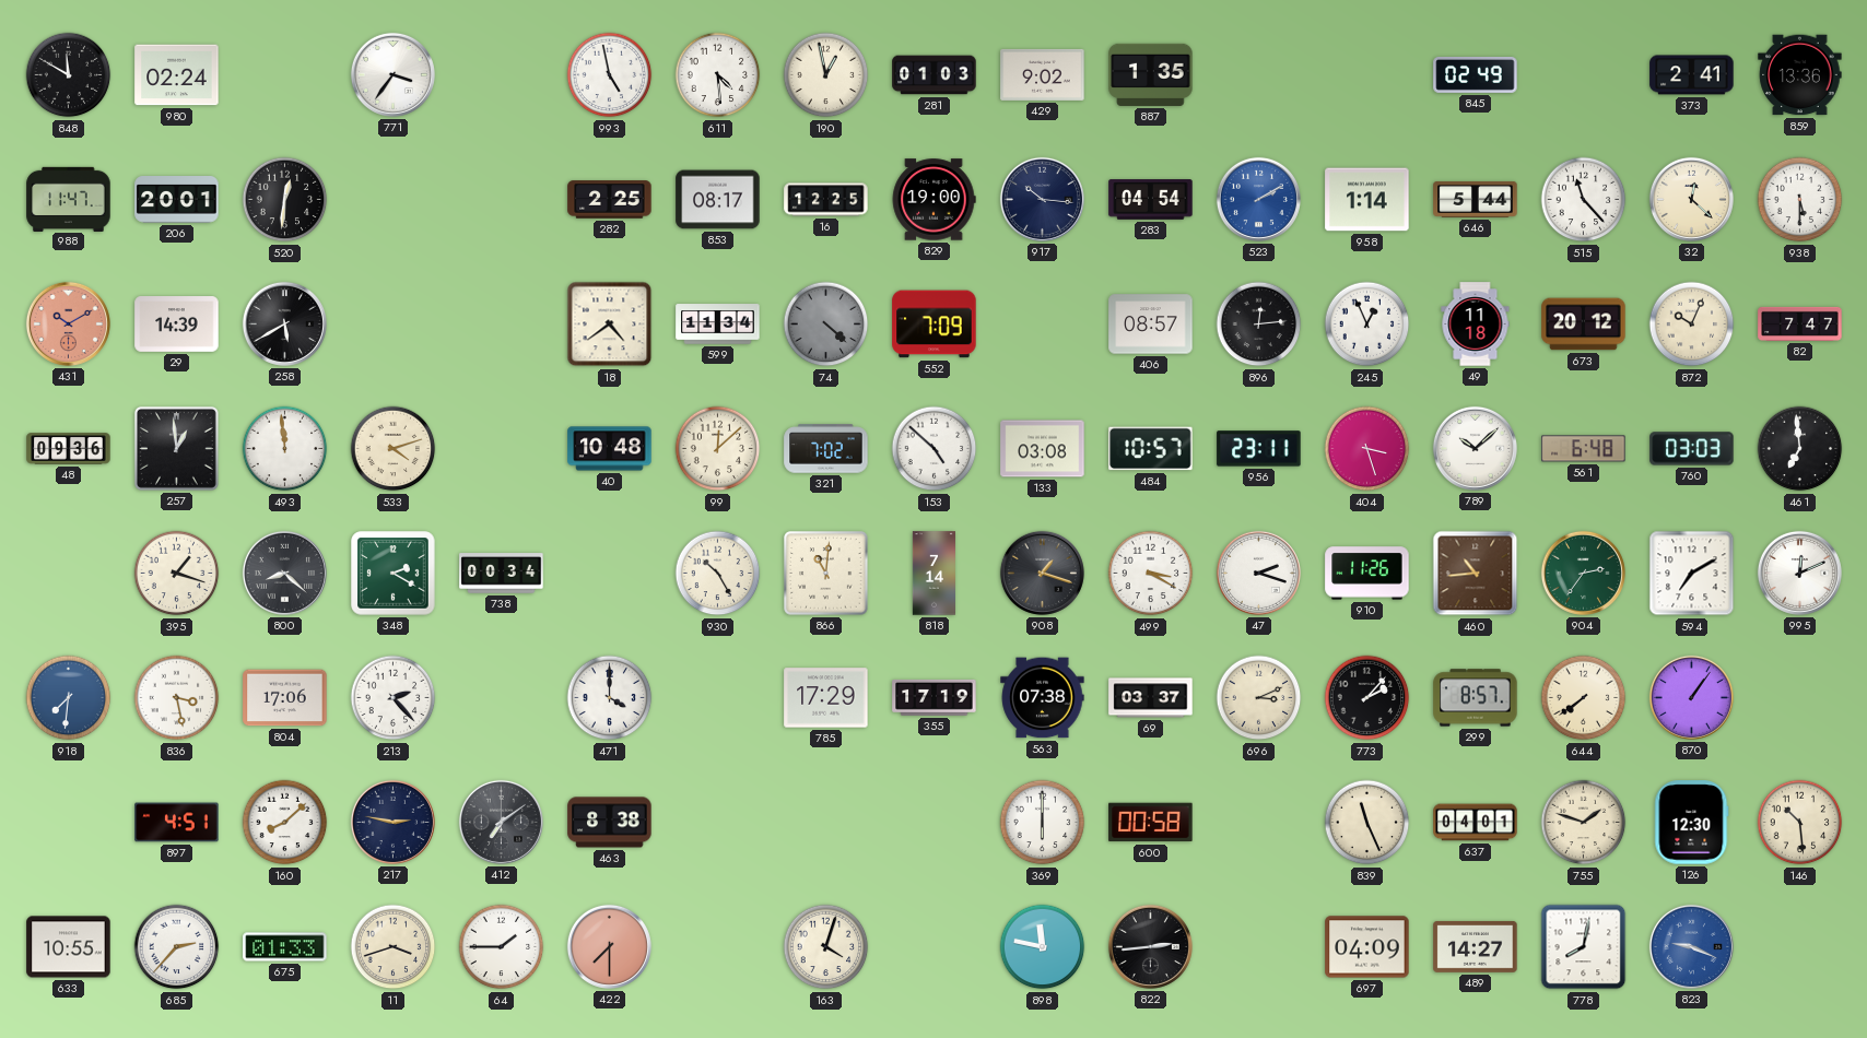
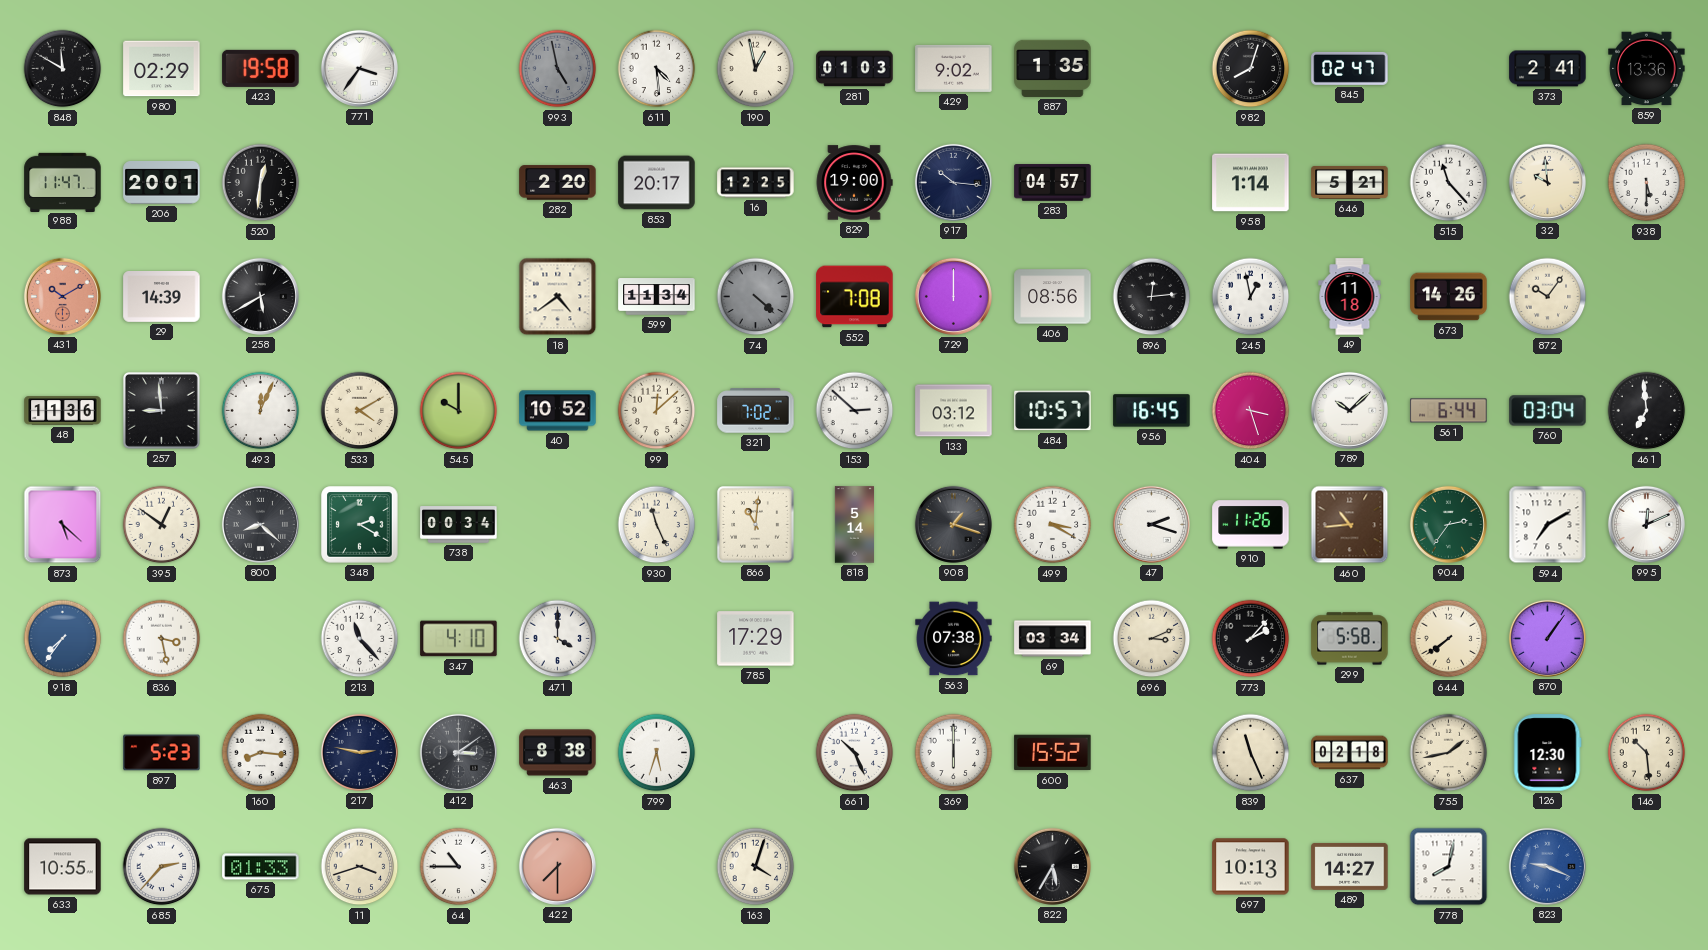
980: 02:24 -> 02:29 (162, 69)
423: none -> 19:58 (261, 68)
993 dial: white -> grey (558, 69)
982: none -> 8:03 (1251, 69)
845: 02:49 -> 02:47 (1350, 68)
282: 2:25 -> 2:20 (558, 183)
853: 08:17 -> 20:17 (657, 183)
283: 04:54 -> 04:57 (1053, 183)
523: 2:10 -> none (1258, 199)
646: 5:44 -> 5:21 (1350, 182)
32: 12:22 -> 9:59 (1547, 182)
552: 7:09 -> 7:08 (855, 297)
729: none -> 12:00 (953, 296)
406: 08:57 -> 08:56 (1053, 297)
245: 12:56 -> 12:58 (1251, 297)
673: 20:12 -> 14:26 (1449, 297)
872: 10:04 -> 10:06 (1548, 297)
82: 7:47 -> none (1800, 323)
48: 09:36 -> 11:36 (63, 411)
257: 12:59 -> 8:59 (161, 410)
493: 11:59 -> 12:04 (261, 411)
533: 4:12 -> 4:10 (360, 411)
545: none -> 10:00 (459, 411)
40: 10:48 -> 10:52 (558, 411)
153: 4:52 -> 2:52 (855, 411)
133: 03:08 -> 03:12 (954, 411)
956: 23:11 -> 16:45 (1152, 411)
561: 6:48 -> 6:44 (1449, 411)
760: 03:03 -> 03:04 (1548, 411)
873: none -> 5:22 (63, 525)
395: 1:18 -> 12:51 (162, 525)
930: 10:25 -> 11:26 (657, 525)
818: 7:14 -> 5:14 (854, 525)
918: 7:31 -> 7:36 (63, 639)
804: 17:06 -> none (285, 698)
213: 2:23 -> 11:23 (360, 639)
347: none -> 4:10 (459, 639)
355: 17:19 -> none (935, 697)
69: 03:37 -> 03:34 (1053, 639)
299: 8:57 -> 5:58 (1350, 639)
897: 4:51 -> 5:23 (162, 753)
160: 8:08 -> 8:16 (261, 753)
412: 7:09 -> 3:09 (458, 752)
799: none -> 5:33 (657, 753)
661: none -> 10:26 (855, 753)
600: 00:58 -> 15:52 (1053, 753)
637: 04:01 -> 02:18 (1350, 753)
755: 1:48 -> 1:43 (1449, 753)
64: 1:45 -> 10:45 (459, 867)
898: 11:47 -> none (1043, 947)
822: 2:44 -> 5:35 (1052, 866)
697: 04:09 -> 10:13 (1251, 867)
